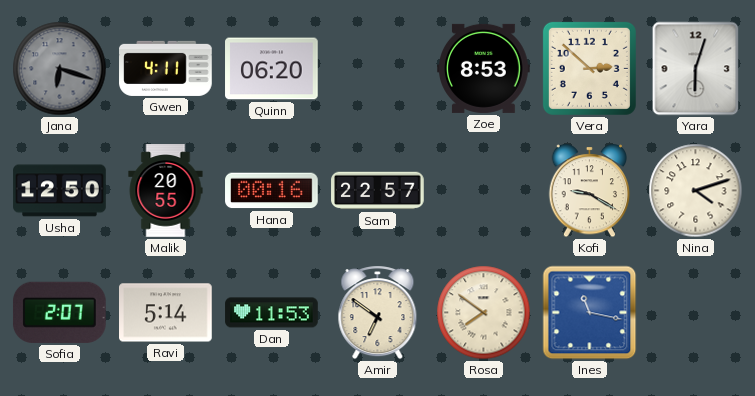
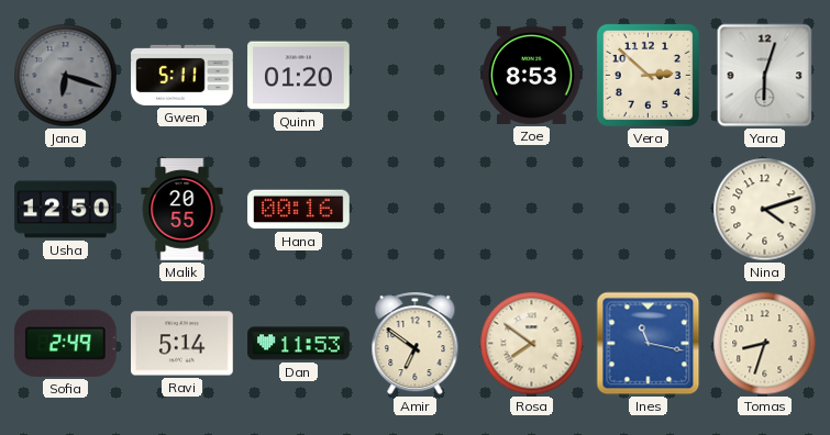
Gwen: 4:11 -> 5:11 (182, 75)
Quinn: 06:20 -> 01:20 (299, 76)
Sam: 22:57 -> none (378, 191)
Kofi: 9:20 -> none (590, 191)
Sofia: 2:07 -> 2:49 (66, 343)
Tomas: none -> 8:33 (765, 344)
